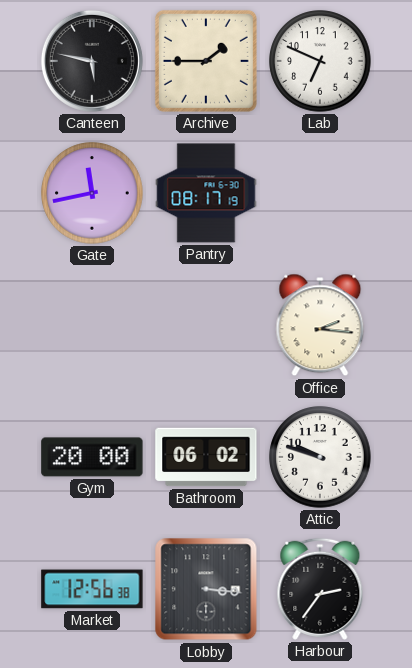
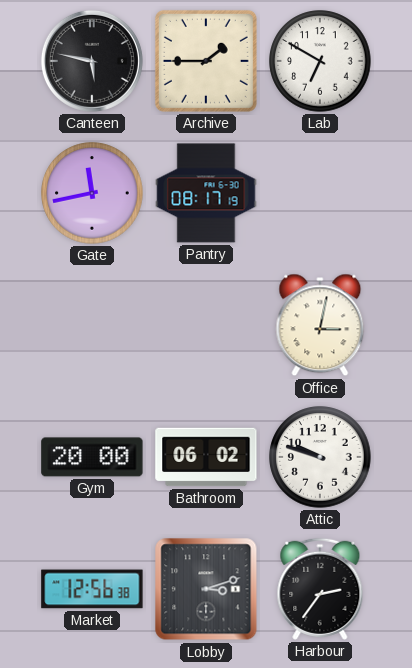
Lab: 6:49 -> 6:50 (320, 61)
Office: 2:16 -> 3:02 (320, 325)
Lobby: 3:16 -> 3:12 (206, 589)
